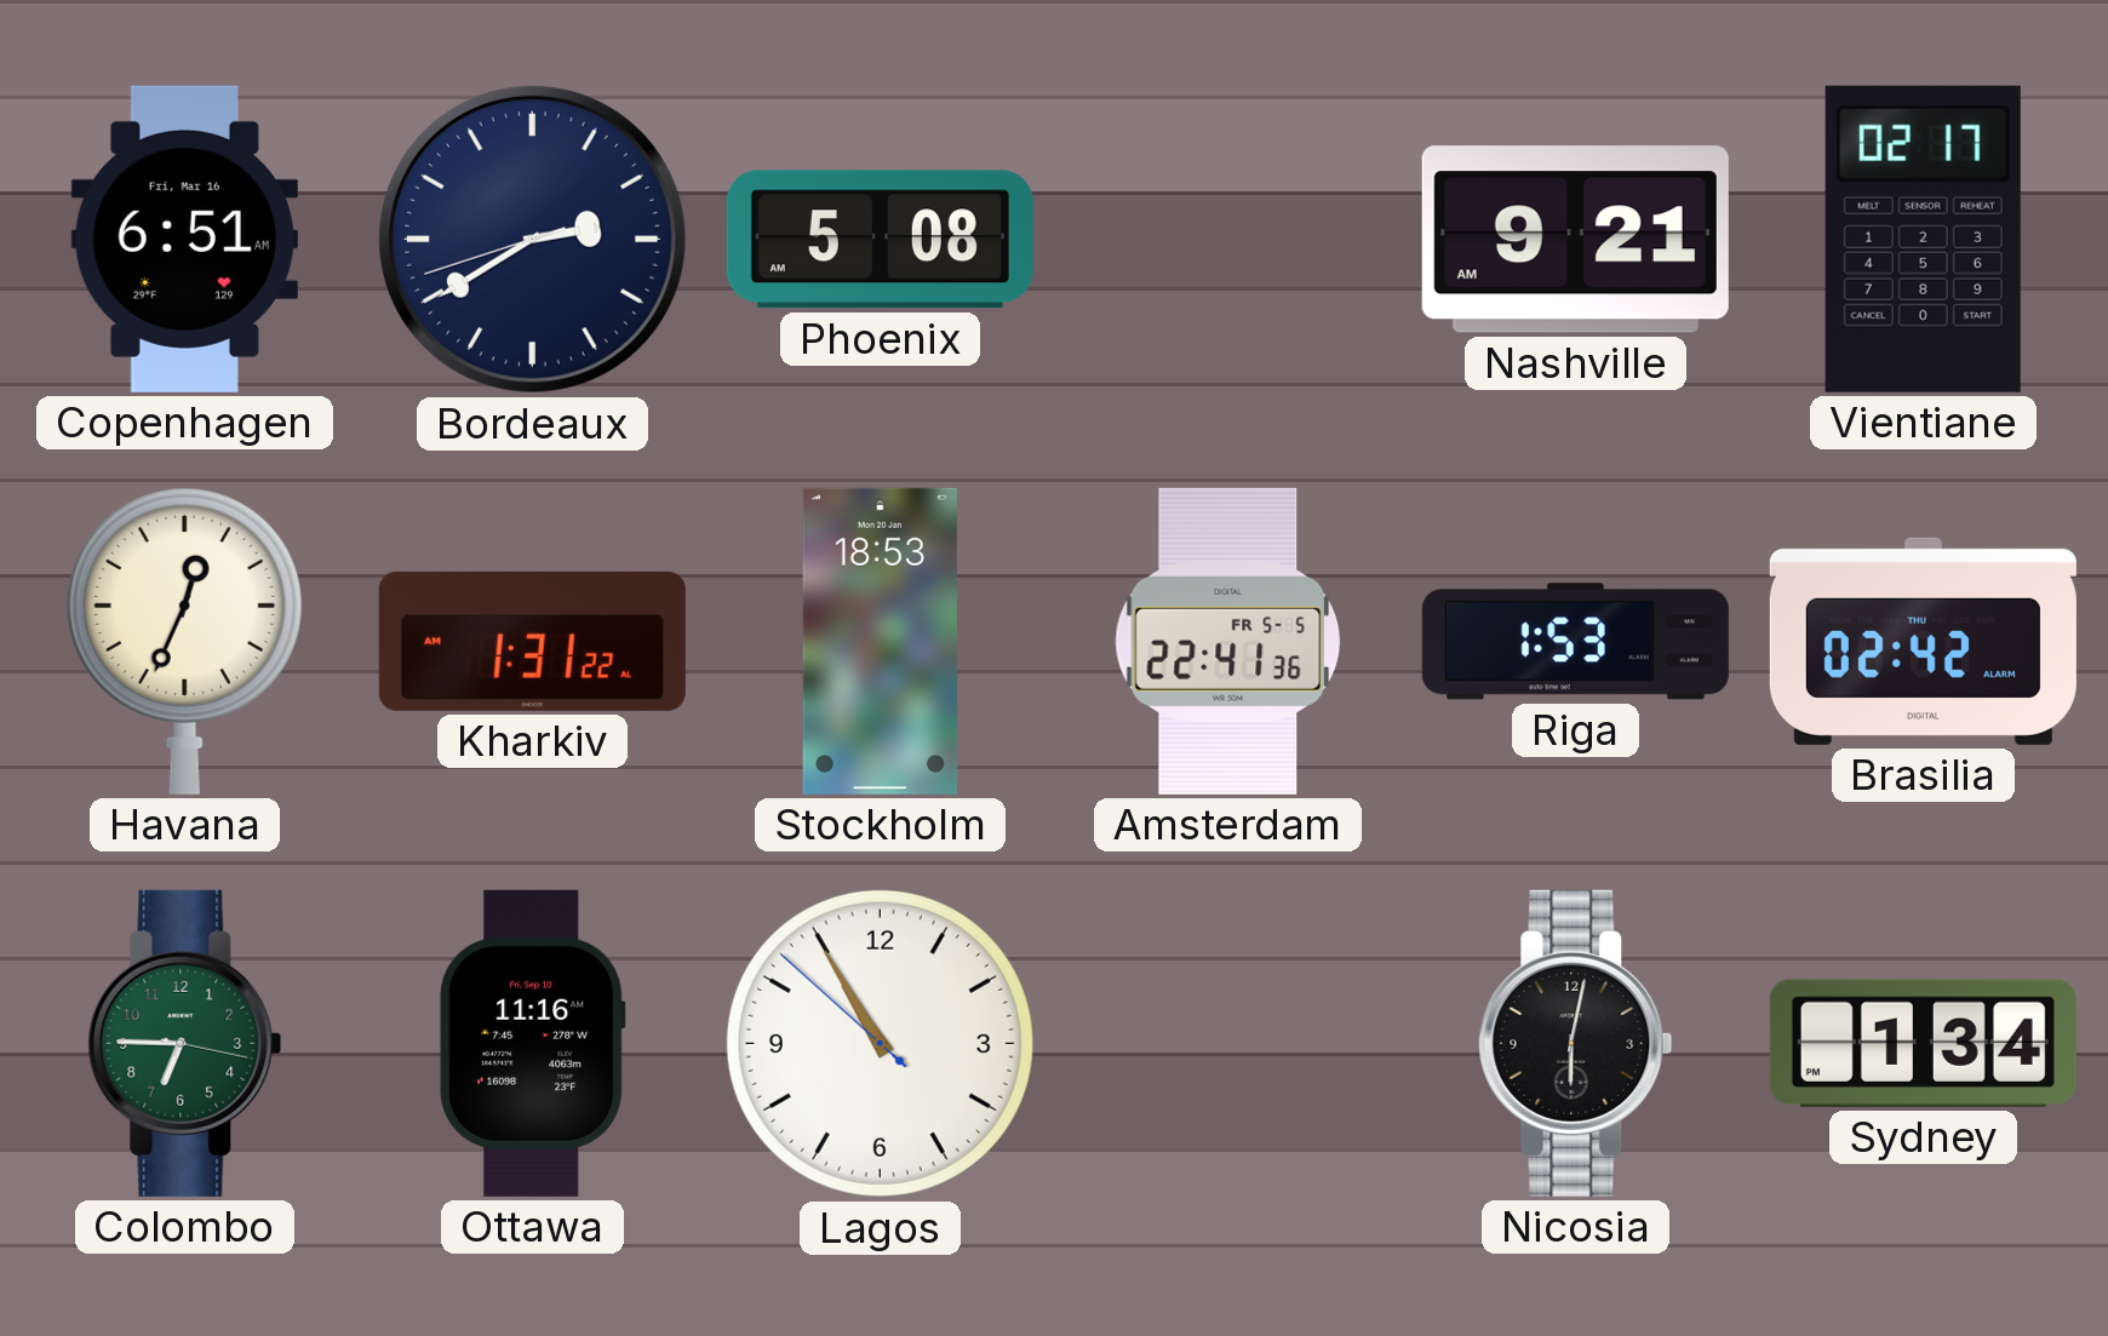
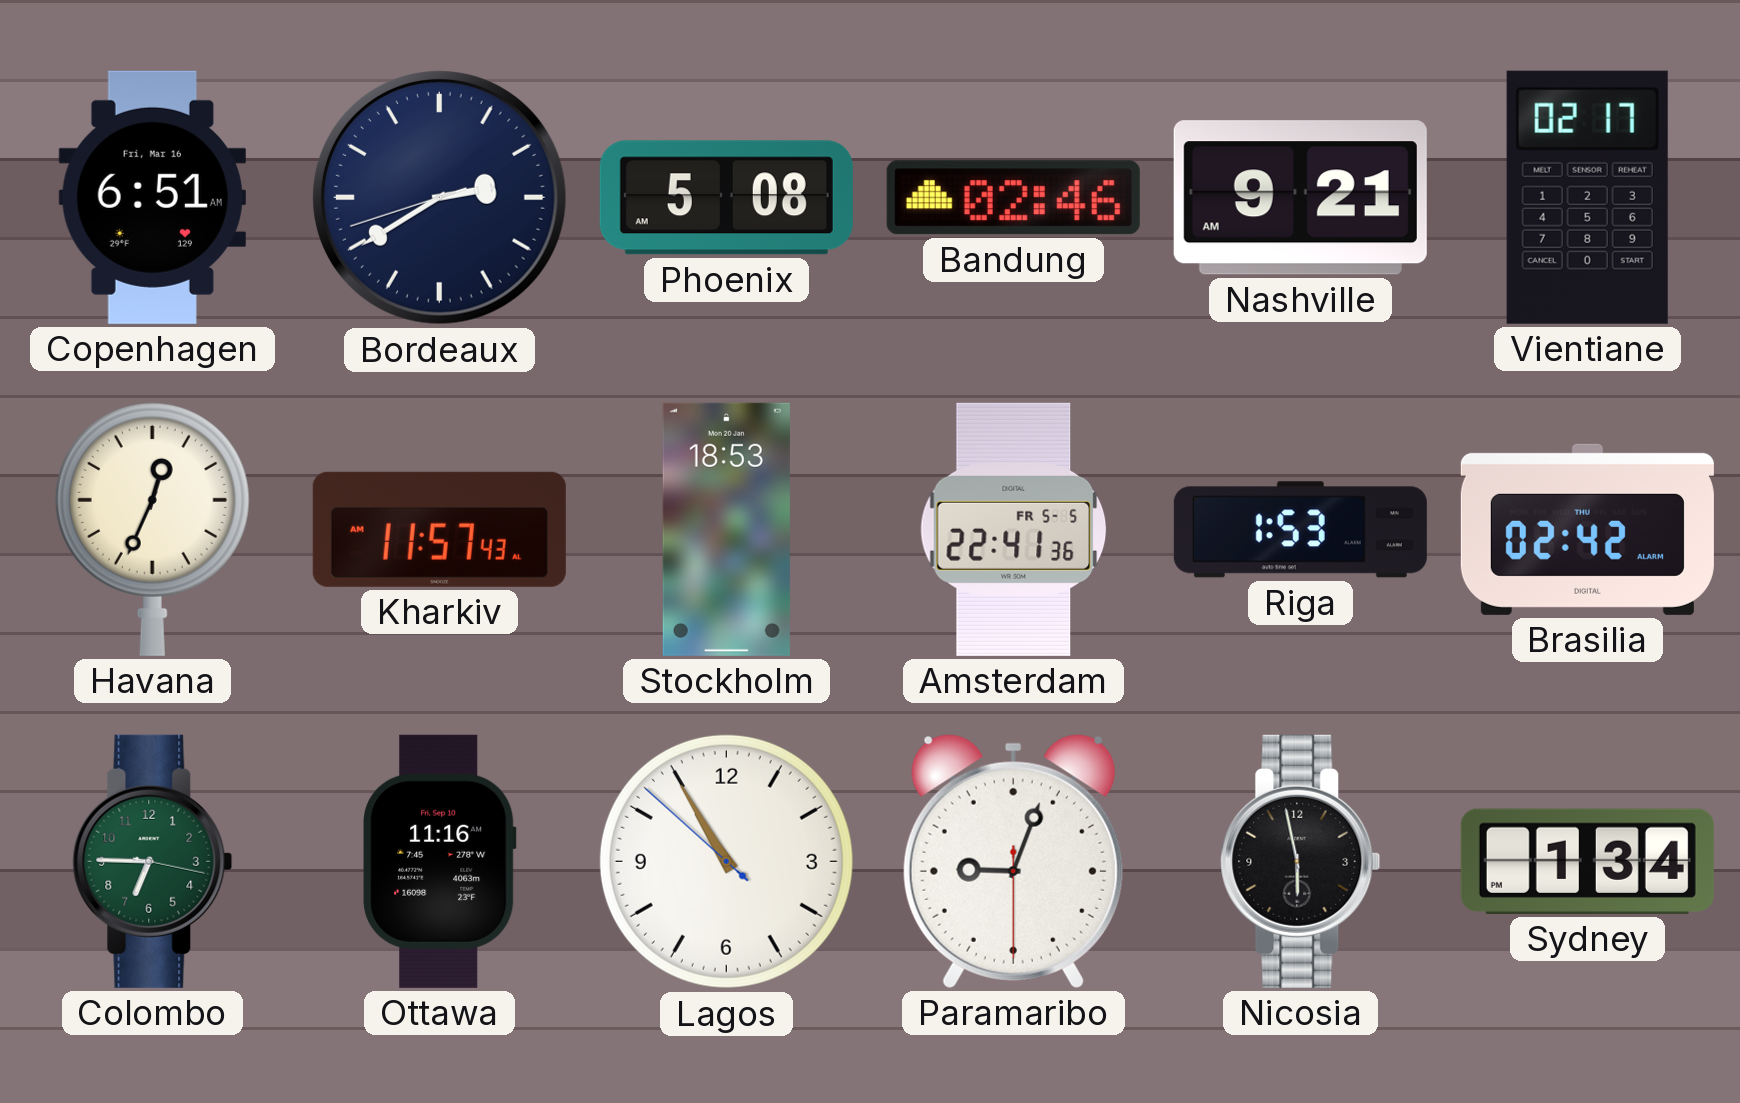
Bandung: none -> 02:46 (1013, 198)
Kharkiv: 1:31 -> 11:57 (439, 529)
Paramaribo: none -> 9:03 (1013, 861)
Nicosia: 6:02 -> 5:58 (1301, 861)
